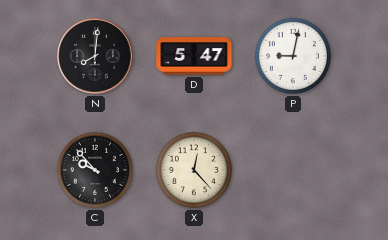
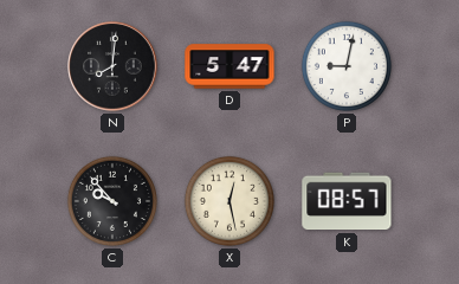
X: 12:23 -> 12:28 (229, 201)
K: none -> 08:57 (347, 201)
